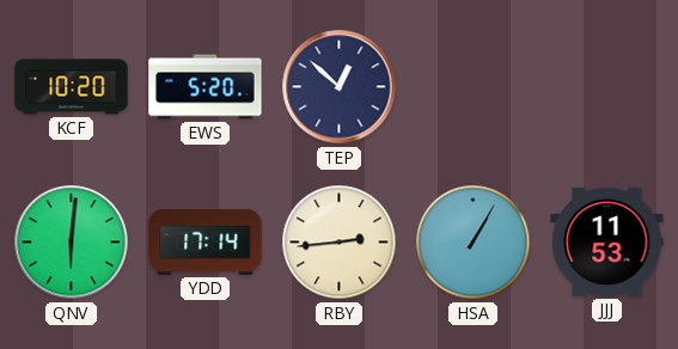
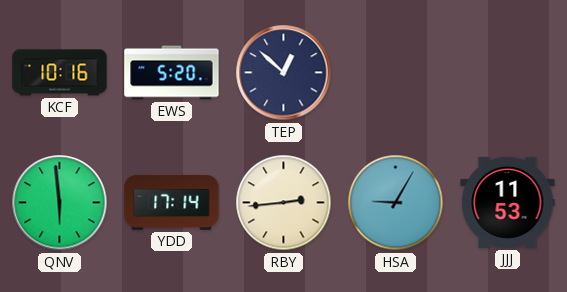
KCF: 10:20 -> 10:16 (60, 73)
QNV: 6:01 -> 5:59 (60, 203)
HSA: 1:05 -> 9:05 (396, 203)
